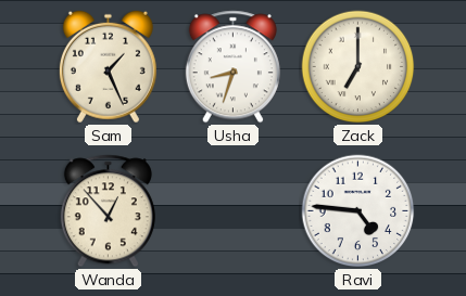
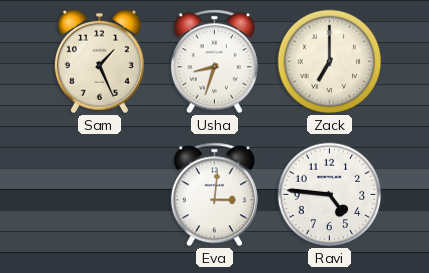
Wanda: 12:53 -> none (108, 211)
Eva: none -> 3:01 (214, 195)
